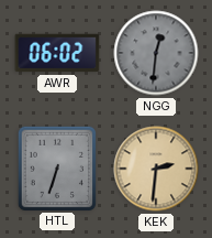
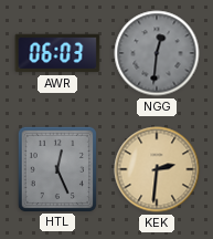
AWR: 06:02 -> 06:03 (57, 53)
HTL: 6:33 -> 12:26 (56, 168)
